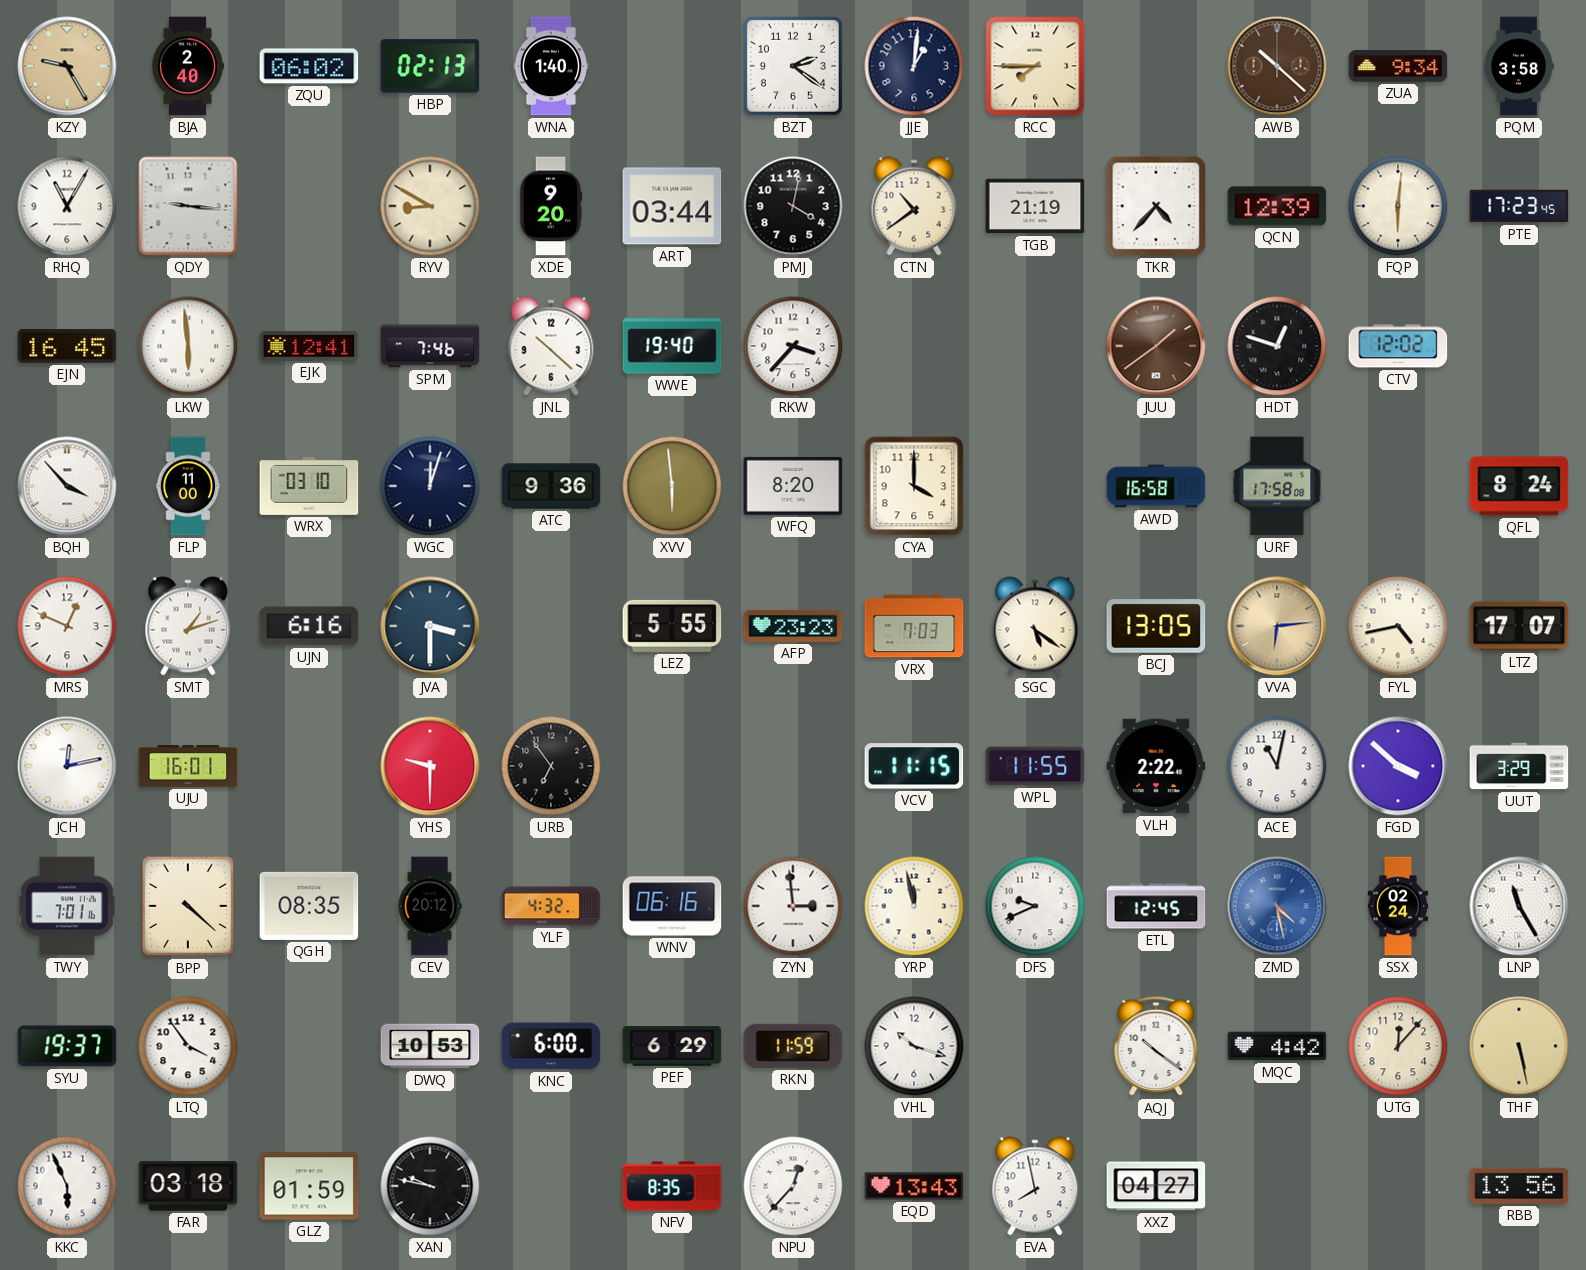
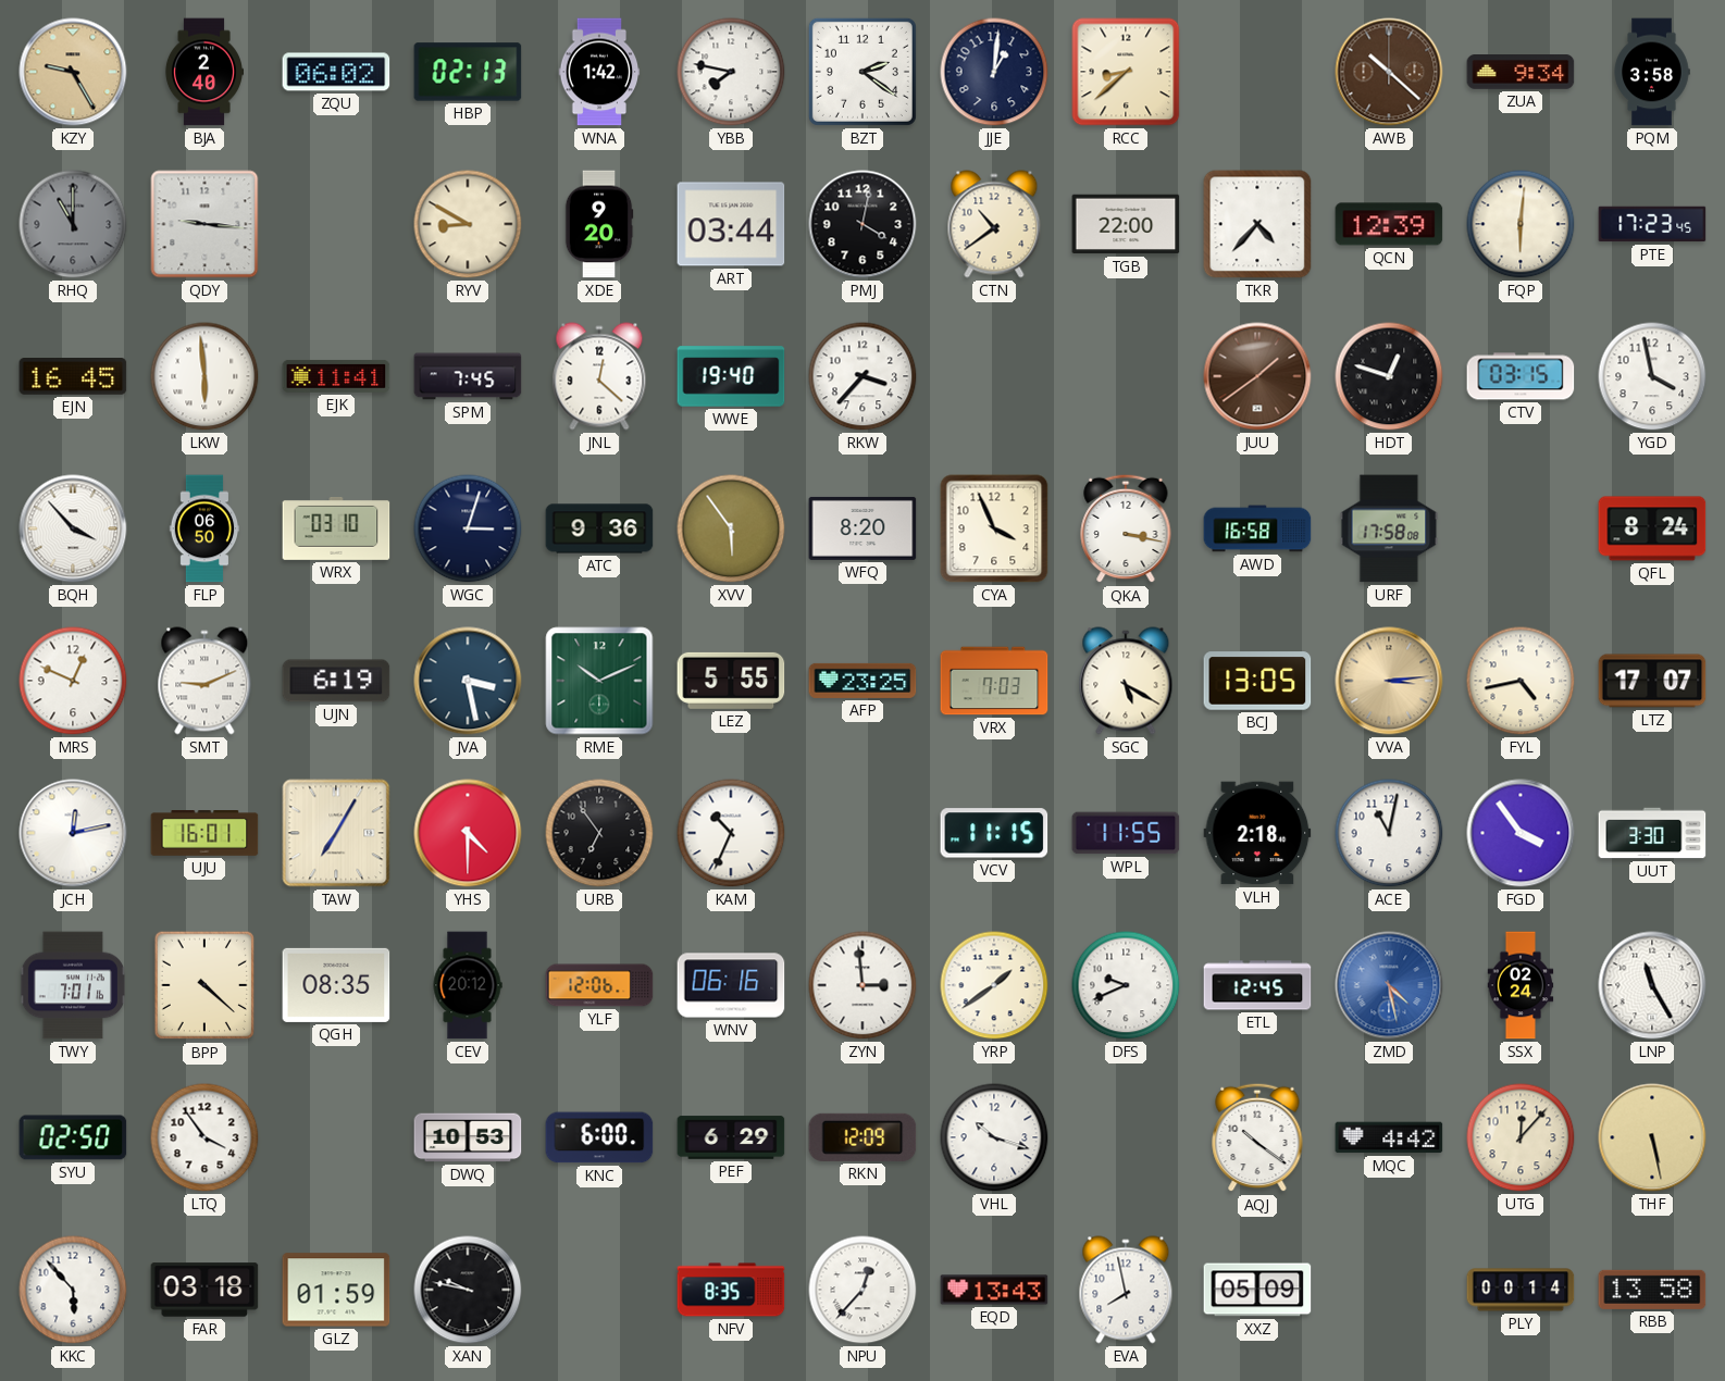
WNA: 1:40 -> 1:42 (599, 72)
YBB: none -> 7:47 (731, 72)
RCC: 7:45 -> 8:38 (1126, 72)
RHQ: 11:05 -> 11:00 (73, 224)
RHQ dial: white -> grey (73, 224)
TGB: 21:19 -> 22:00 (1126, 224)
EJK: 12:41 -> 11:41 (336, 376)
SPM: 7:46 -> 7:45 (468, 376)
JNL: 10:22 -> 12:22 (599, 376)
CTV: 12:02 -> 03:15 (1521, 376)
YGD: none -> 3:58 (1652, 376)
FLP: 11:00 -> 06:50 (204, 528)
WGC: 12:03 -> 3:03 (468, 528)
XVV: 5:59 -> 5:54 (731, 528)
CYA: 4:00 -> 3:56 (994, 528)
QKA: none -> 3:17 (1126, 528)
SMT: 1:12 -> 9:11 (204, 681)
UJN: 6:16 -> 6:19 (336, 681)
JVA: 3:30 -> 3:28 (468, 681)
RME: none -> 10:11 (599, 681)
AFP: 23:23 -> 23:25 (862, 681)
SGC: 5:21 -> 5:20 (1126, 681)
VVA: 6:14 -> 3:14 (1389, 681)
TAW: none -> 7:05 (336, 833)
YHS: 9:30 -> 4:30 (468, 833)
KAM: none -> 10:34 (731, 833)
VLH: 2:22 -> 2:18 (1257, 833)
FGD: 3:52 -> 3:54 (1521, 833)
UUT: 3:29 -> 3:30 (1652, 833)
YLF: 4:32 -> 12:06 (599, 985)
YRP: 11:58 -> 1:39 (994, 985)
SYU: 19:37 -> 02:50 (73, 1137)
RKN: 11:59 -> 12:09 (862, 1137)
KKC: 5:56 -> 5:53 (73, 1290)
XXZ: 04:27 -> 05:09 (1257, 1290)
PLY: none -> 00:14 (1521, 1290)
RBB: 13:56 -> 13:58 (1652, 1290)
